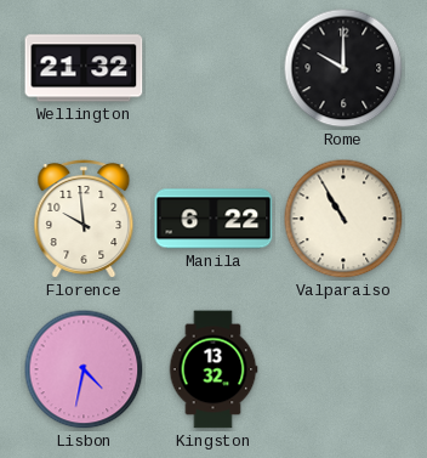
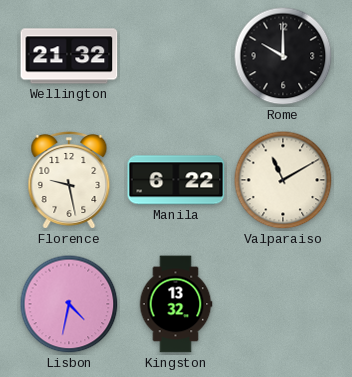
Florence: 9:59 -> 9:28 (69, 180)
Valparaiso: 10:55 -> 11:10 (283, 180)
